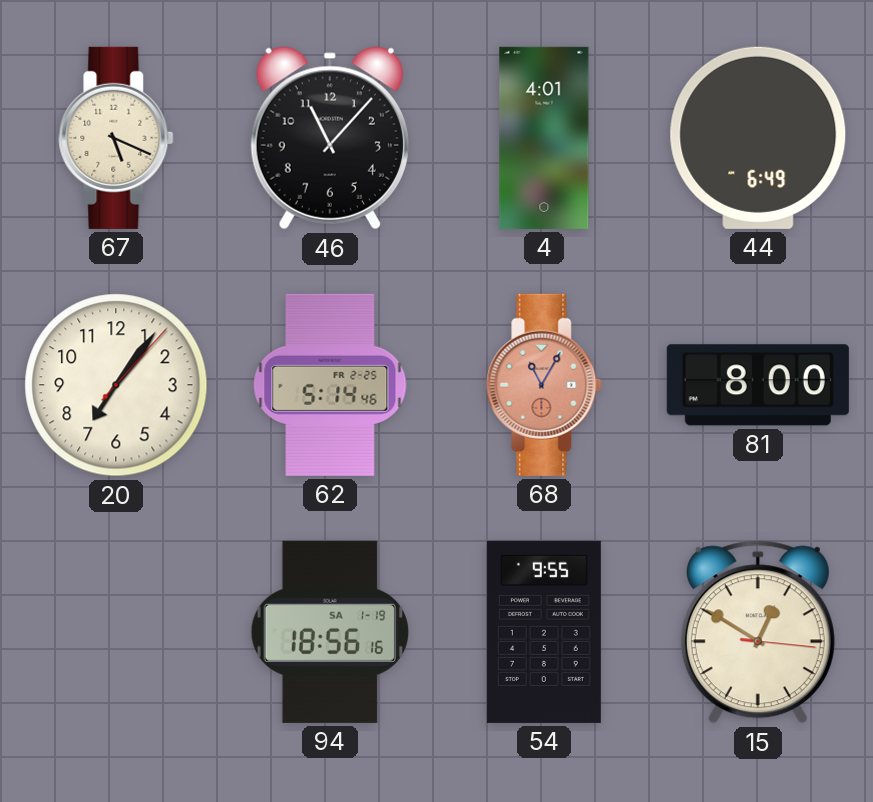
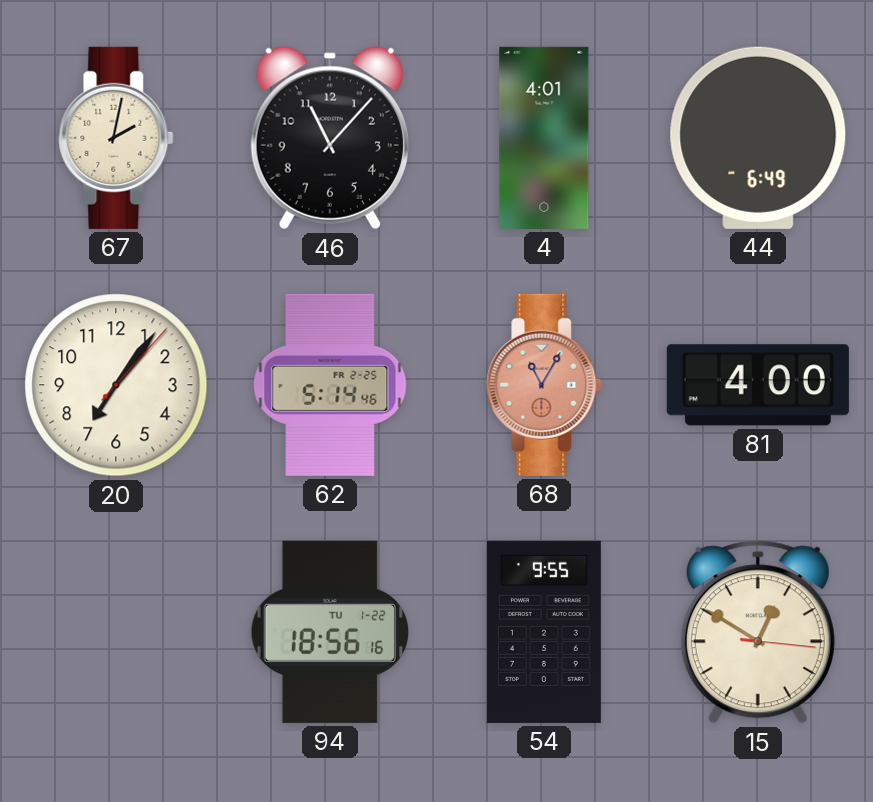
67: 5:19 -> 2:02 (116, 138)
81: 8:00 -> 4:00 (758, 385)
94 date: SA 1-19 -> TU 1-22 (330, 632)
